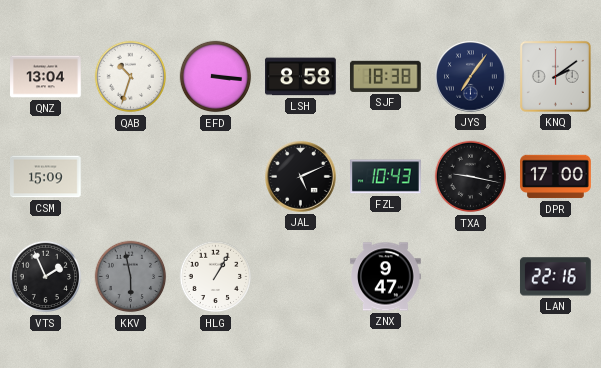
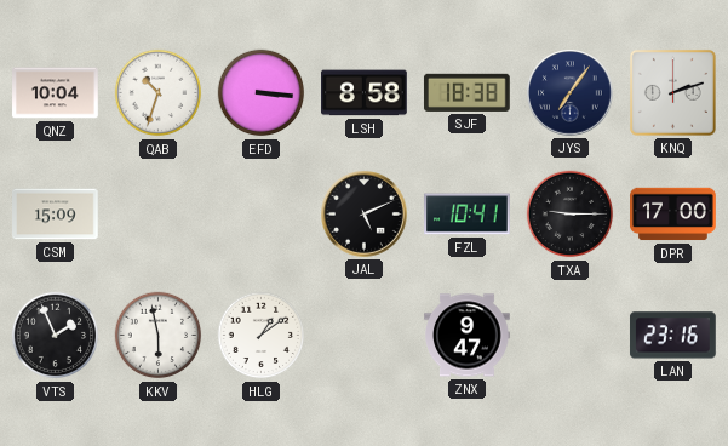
QNZ: 13:04 -> 10:04 (56, 93)
KNQ: 2:09 -> 2:12 (672, 92)
FZL: 10:43 -> 10:41 (468, 215)
TXA: 9:17 -> 9:15 (571, 215)
KKV dial: grey -> white (159, 336)
HLG: 1:05 -> 1:09 (262, 336)
LAN: 22:16 -> 23:16 (672, 336)
